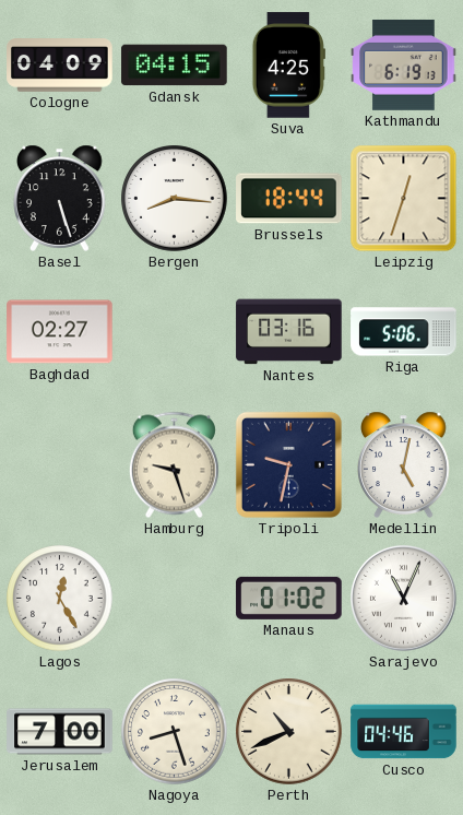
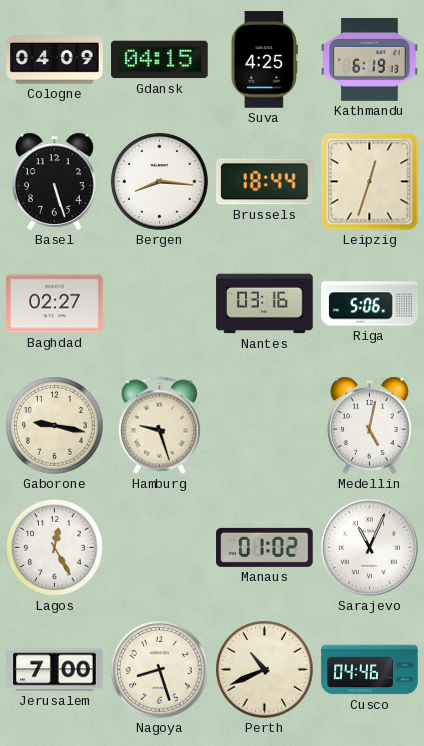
Gaborone: none -> 9:17 (55, 426)
Tripoli: 9:32 -> none (288, 464)
